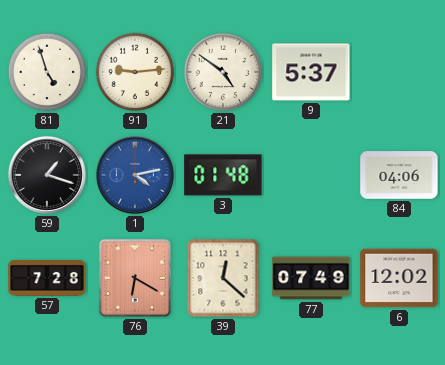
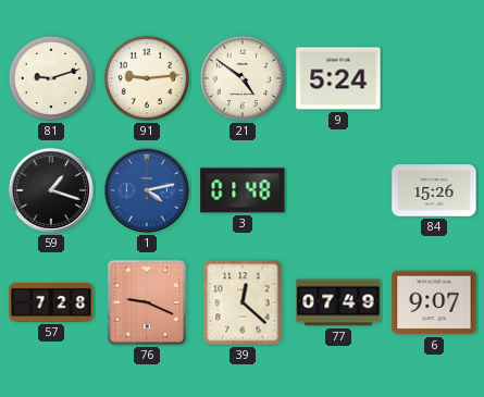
81: 4:57 -> 9:12 (51, 78)
9: 5:37 -> 5:24 (338, 78)
84: 04:06 -> 15:26 (434, 190)
76: 6:20 -> 9:19 (147, 302)
6: 12:02 -> 9:07 (434, 302)
